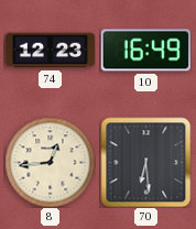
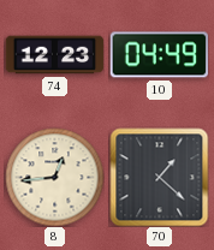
10: 16:49 -> 04:49 (159, 55)
70: 6:29 -> 1:22 (159, 177)
